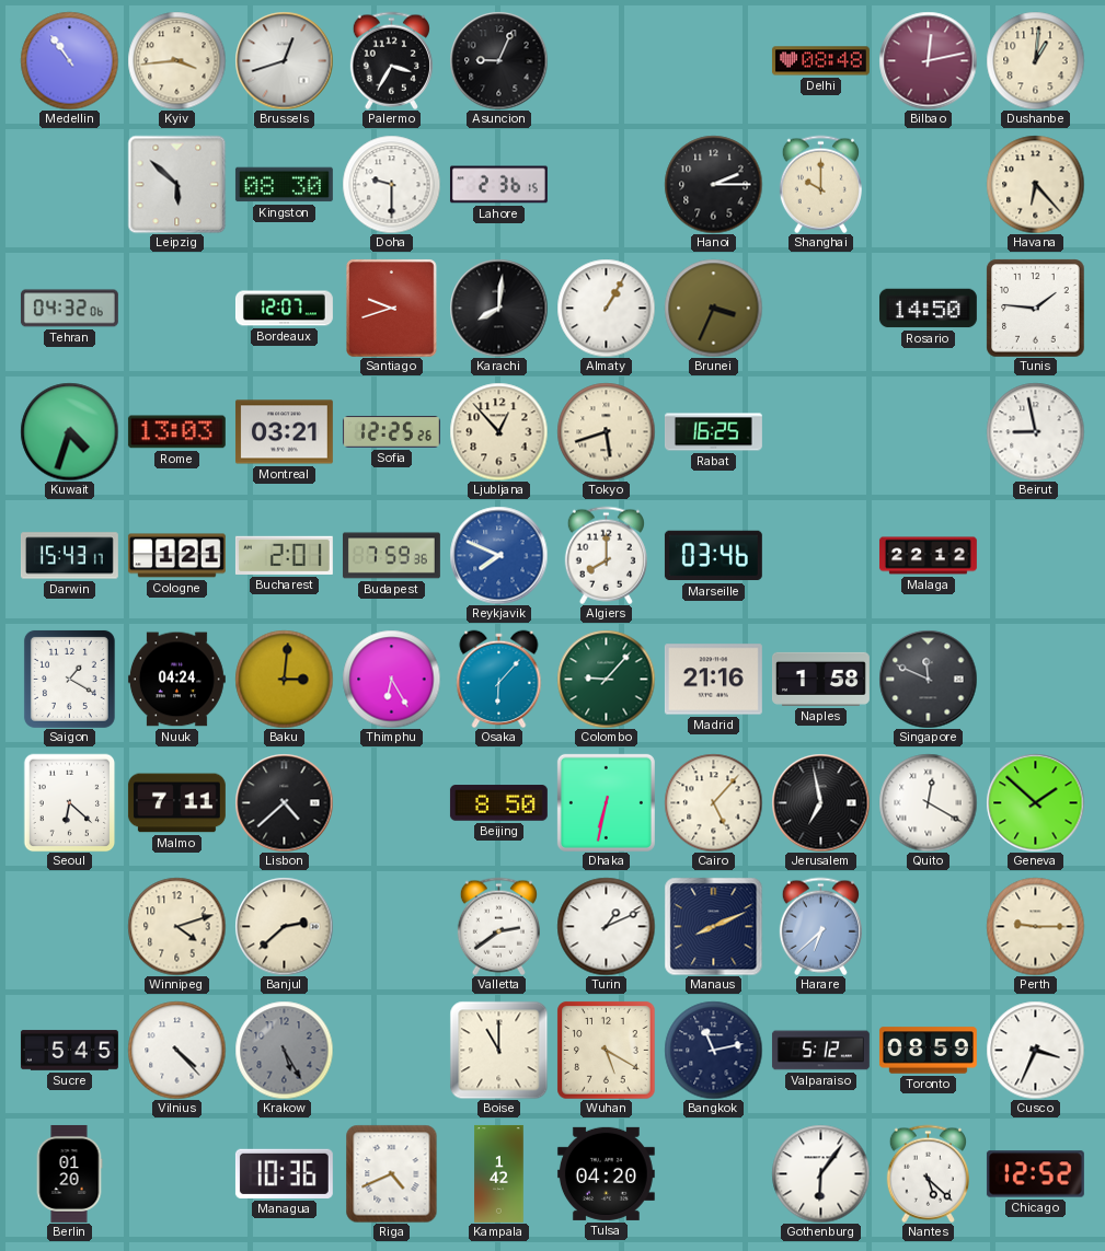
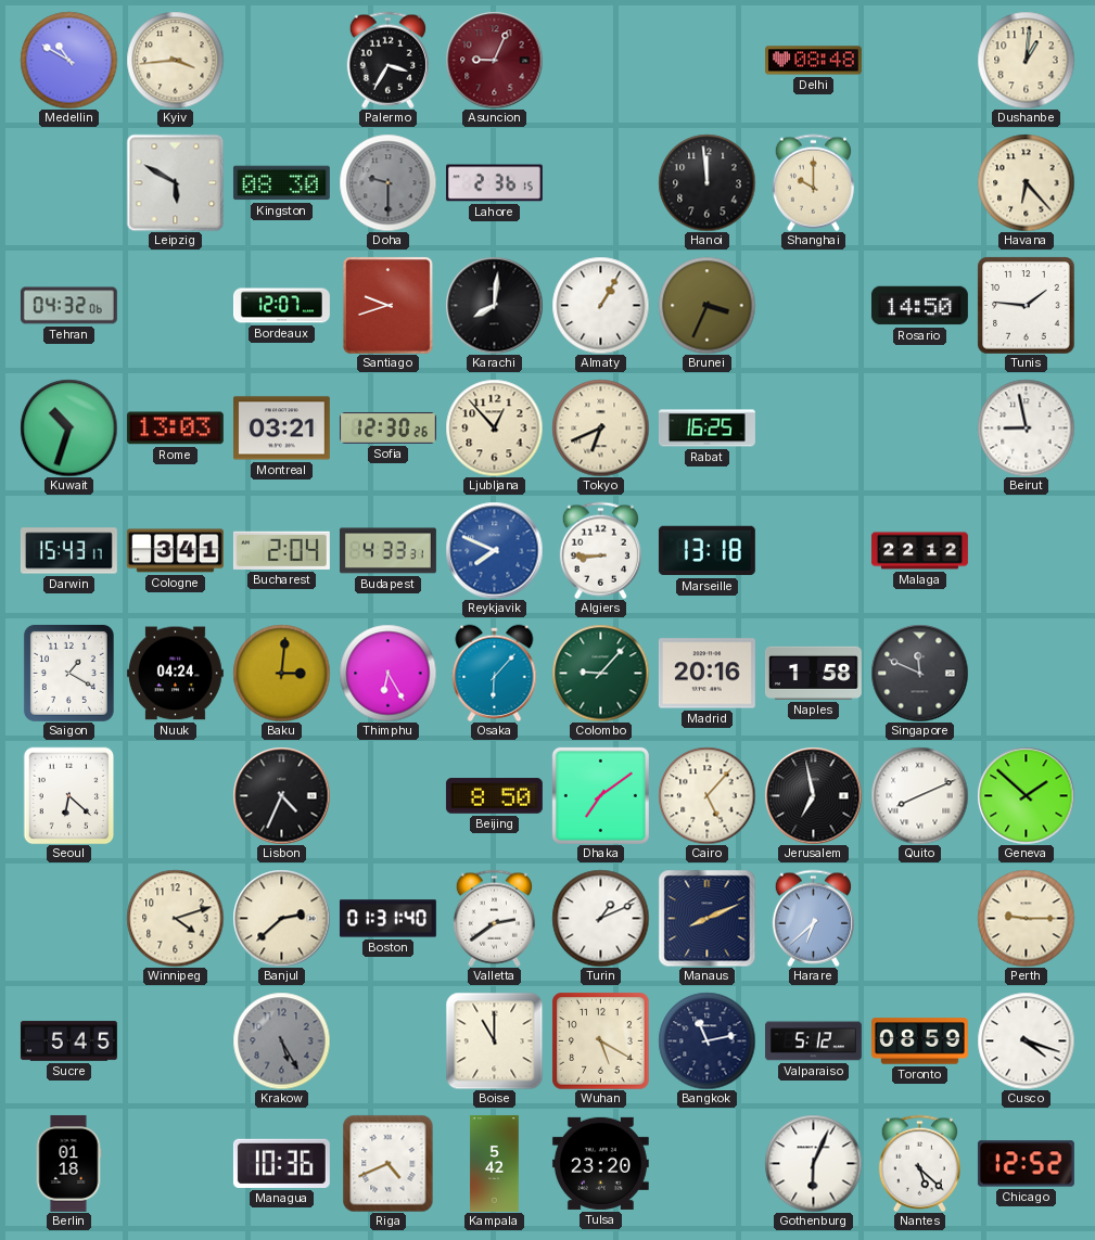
Medellin: 10:54 -> 10:50 (68, 60)
Brussels: 12:42 -> none (284, 60)
Asuncion dial: black -> burgundy (494, 60)
Bilbao: 12:13 -> none (928, 60)
Leipzig: 5:52 -> 5:50 (175, 182)
Doha dial: white -> grey (387, 182)
Hanoi: 2:15 -> 11:59 (706, 182)
Kuwait: 4:33 -> 10:33 (68, 427)
Sofia: 12:25 -> 12:30 (387, 429)
Tokyo: 5:42 -> 6:41 (600, 427)
Cologne: 1:21 -> 3:41 (175, 551)
Bucharest: 2:01 -> 2:04 (281, 550)
Budapest: 7:59 -> 4:33 (387, 551)
Algiers: 8:00 -> 8:45 (600, 550)
Marseille: 03:46 -> 13:18 (706, 551)
Madrid: 21:16 -> 20:16 (706, 674)
Malmo: 7:11 -> none (176, 803)
Lisbon: 4:38 -> 4:34 (281, 795)
Dhaka: 6:32 -> 7:09 (600, 795)
Quito: 12:20 -> 8:11 (919, 795)
Boston: none -> 01:31 (387, 919)
Vilnius: 4:23 -> none (176, 1050)
Cusco: 3:34 -> 4:18 (1026, 1040)
Berlin: 01:20 -> 01:18 (68, 1163)
Kampala: 1:42 -> 5:42 (495, 1163)
Tulsa: 04:20 -> 23:20 (600, 1163)
Gothenburg: 6:06 -> 6:04 (813, 1163)
